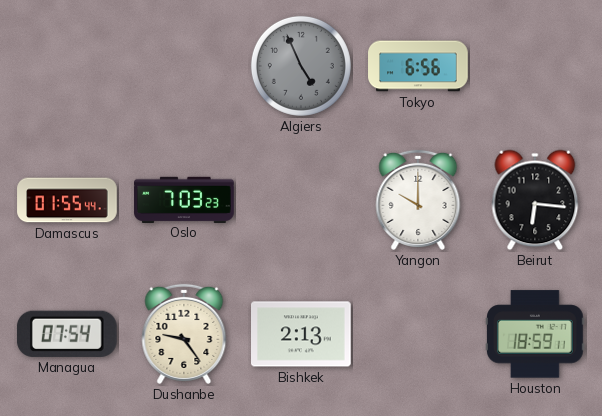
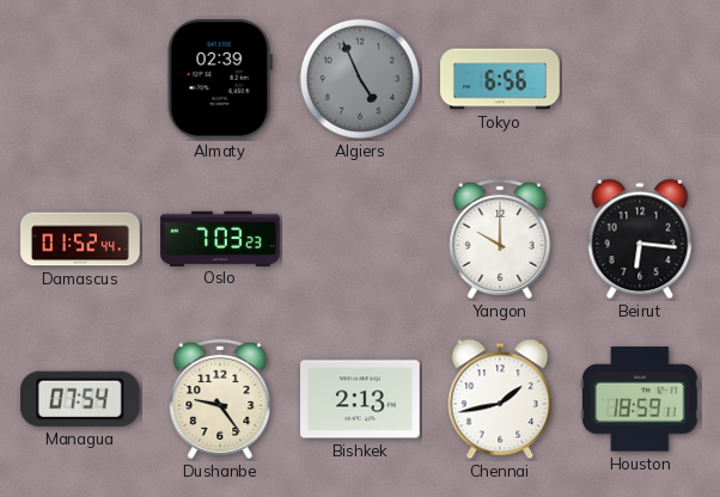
Almaty: none -> 02:39 (220, 80)
Damascus: 01:55 -> 01:52 (80, 239)
Chennai: none -> 1:43 (500, 399)
